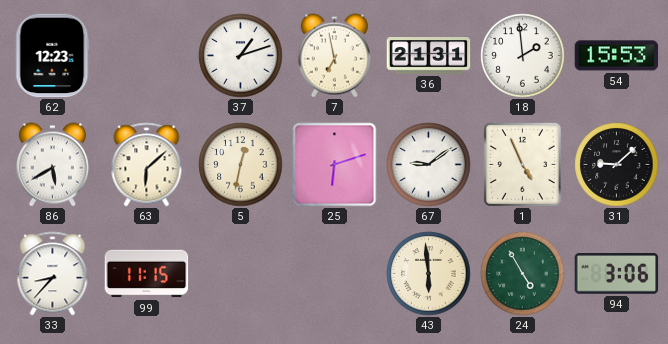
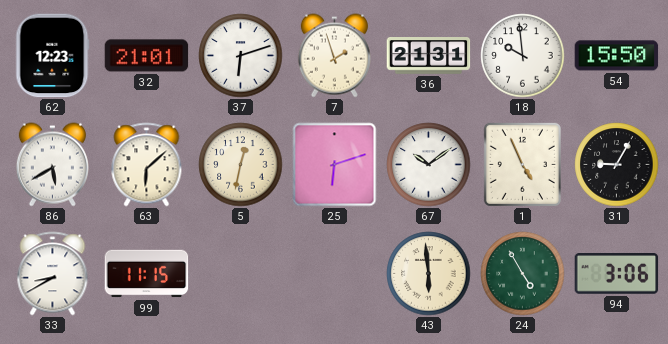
32: none -> 21:01 (147, 56)
37: 1:12 -> 6:12 (241, 56)
7: 6:58 -> 1:57 (334, 56)
18: 1:59 -> 9:59 (523, 56)
54: 15:53 -> 15:50 (617, 56)
67: 9:09 -> 10:09 (429, 165)
31: 9:08 -> 9:05 (617, 165)
33: 8:37 -> 8:40 (53, 274)
